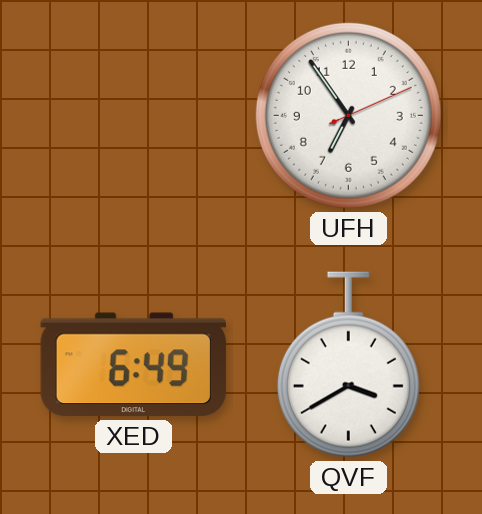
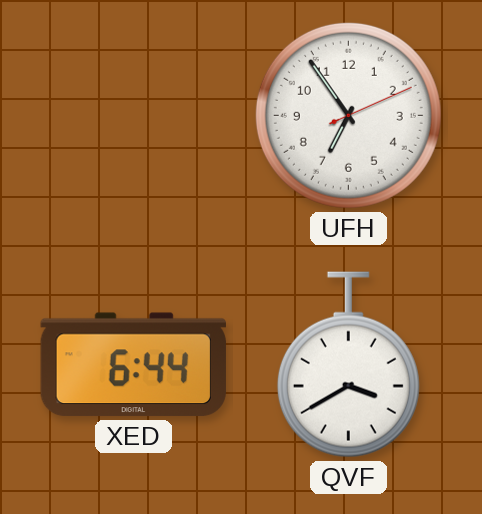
XED: 6:49 -> 6:44 (133, 365)
